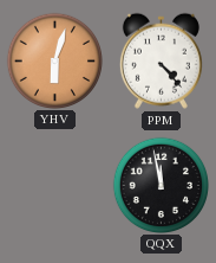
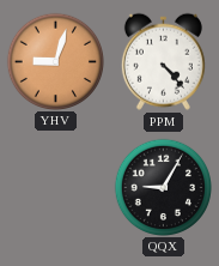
YHV: 6:03 -> 9:03 (56, 61)
QQX: 11:58 -> 9:05 (164, 187)
